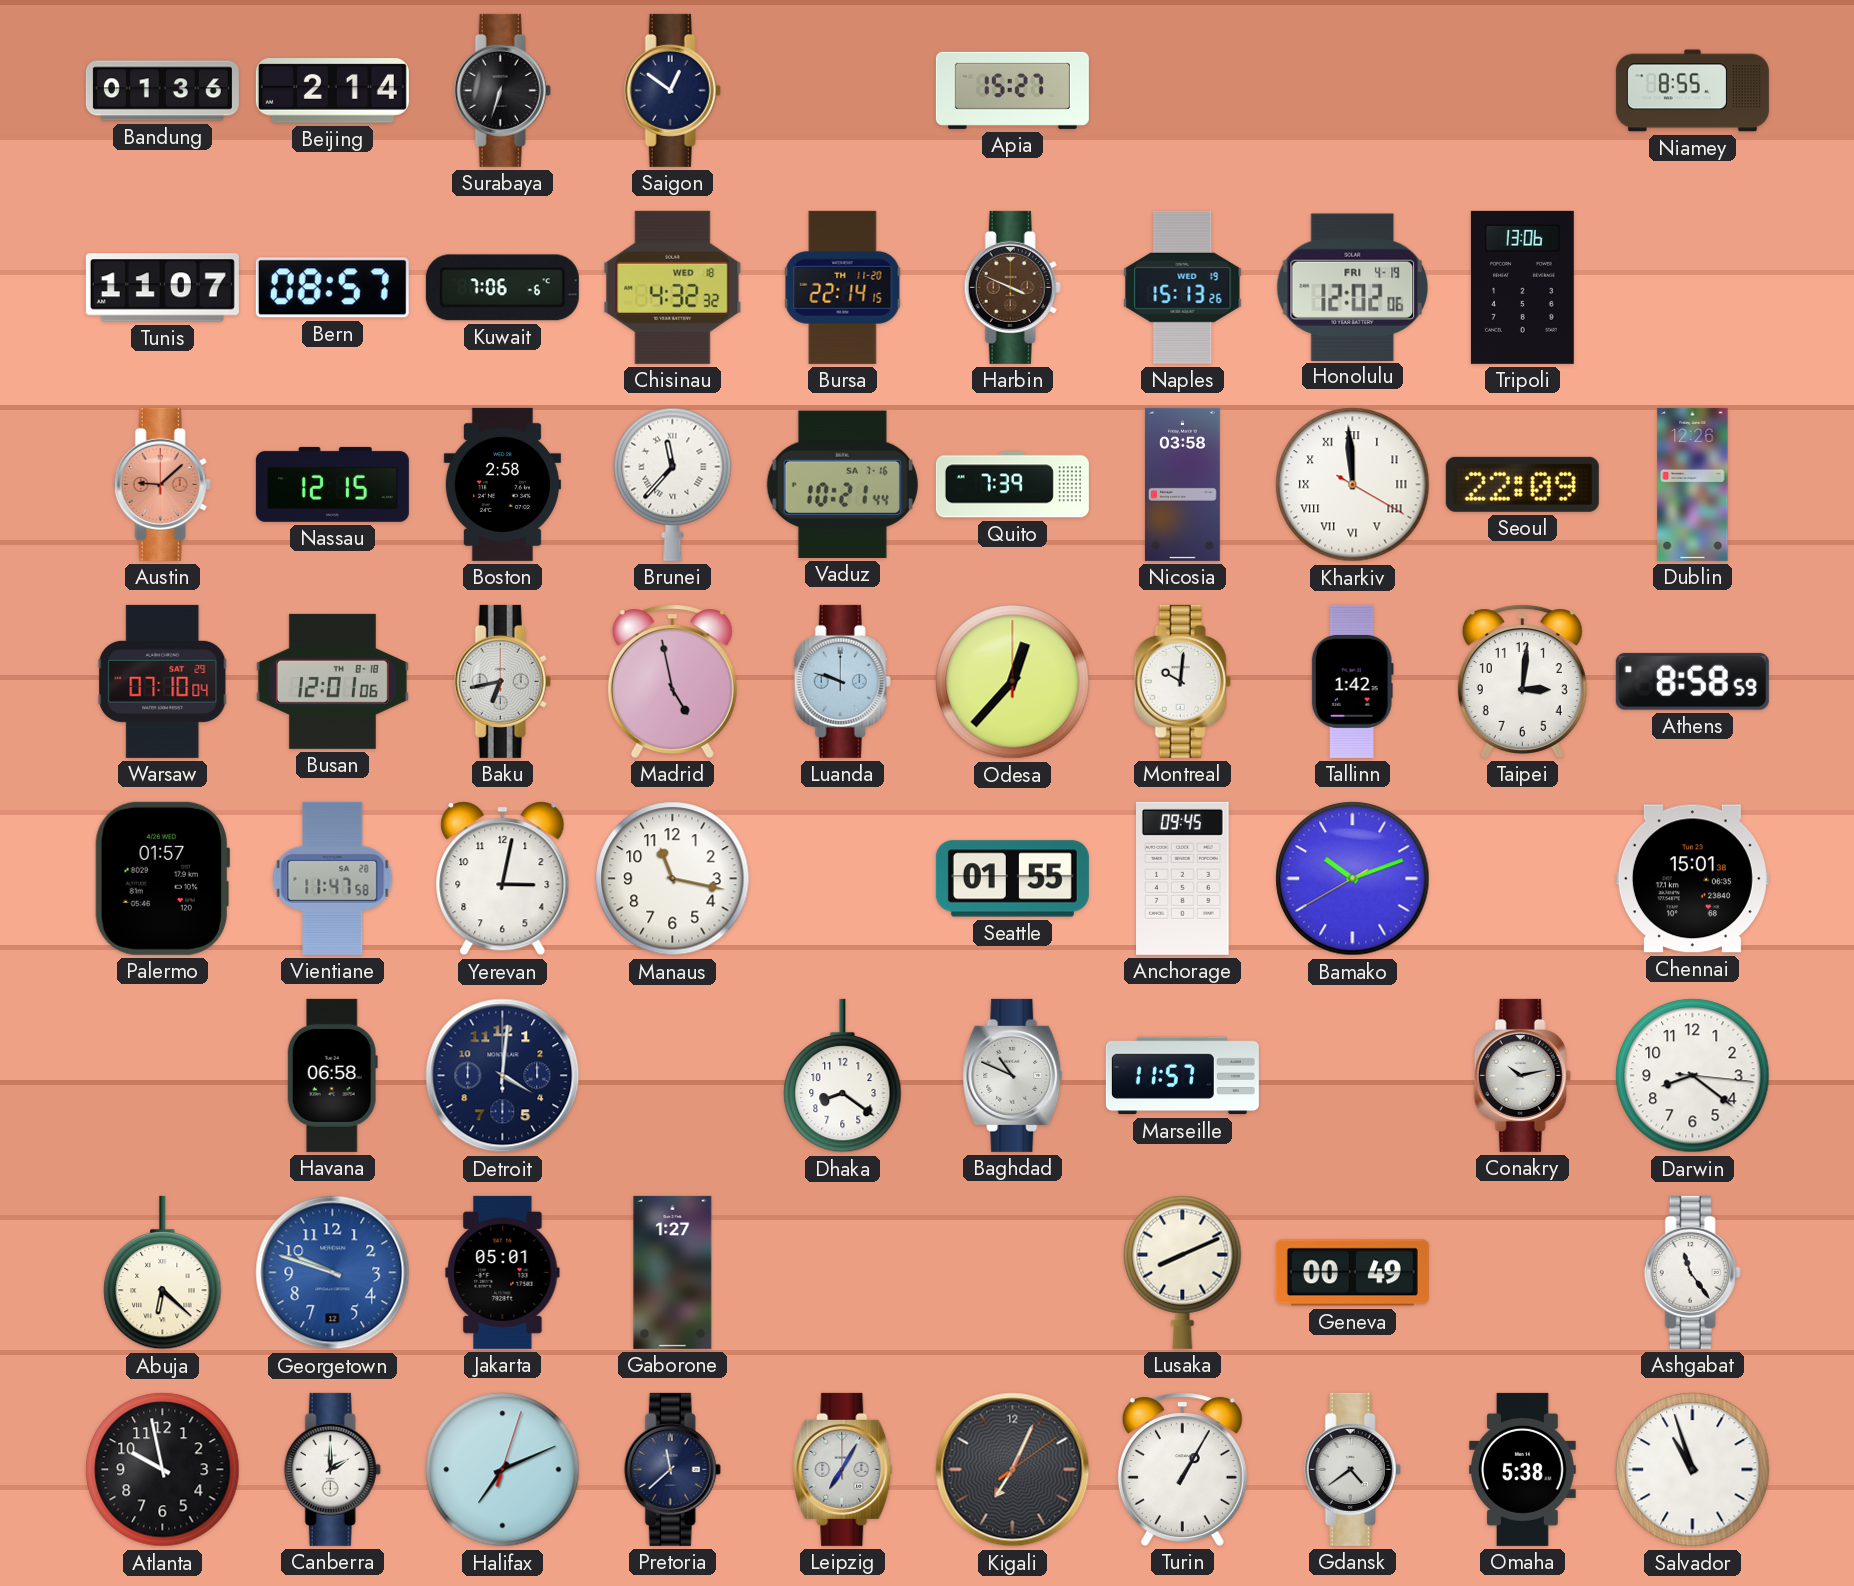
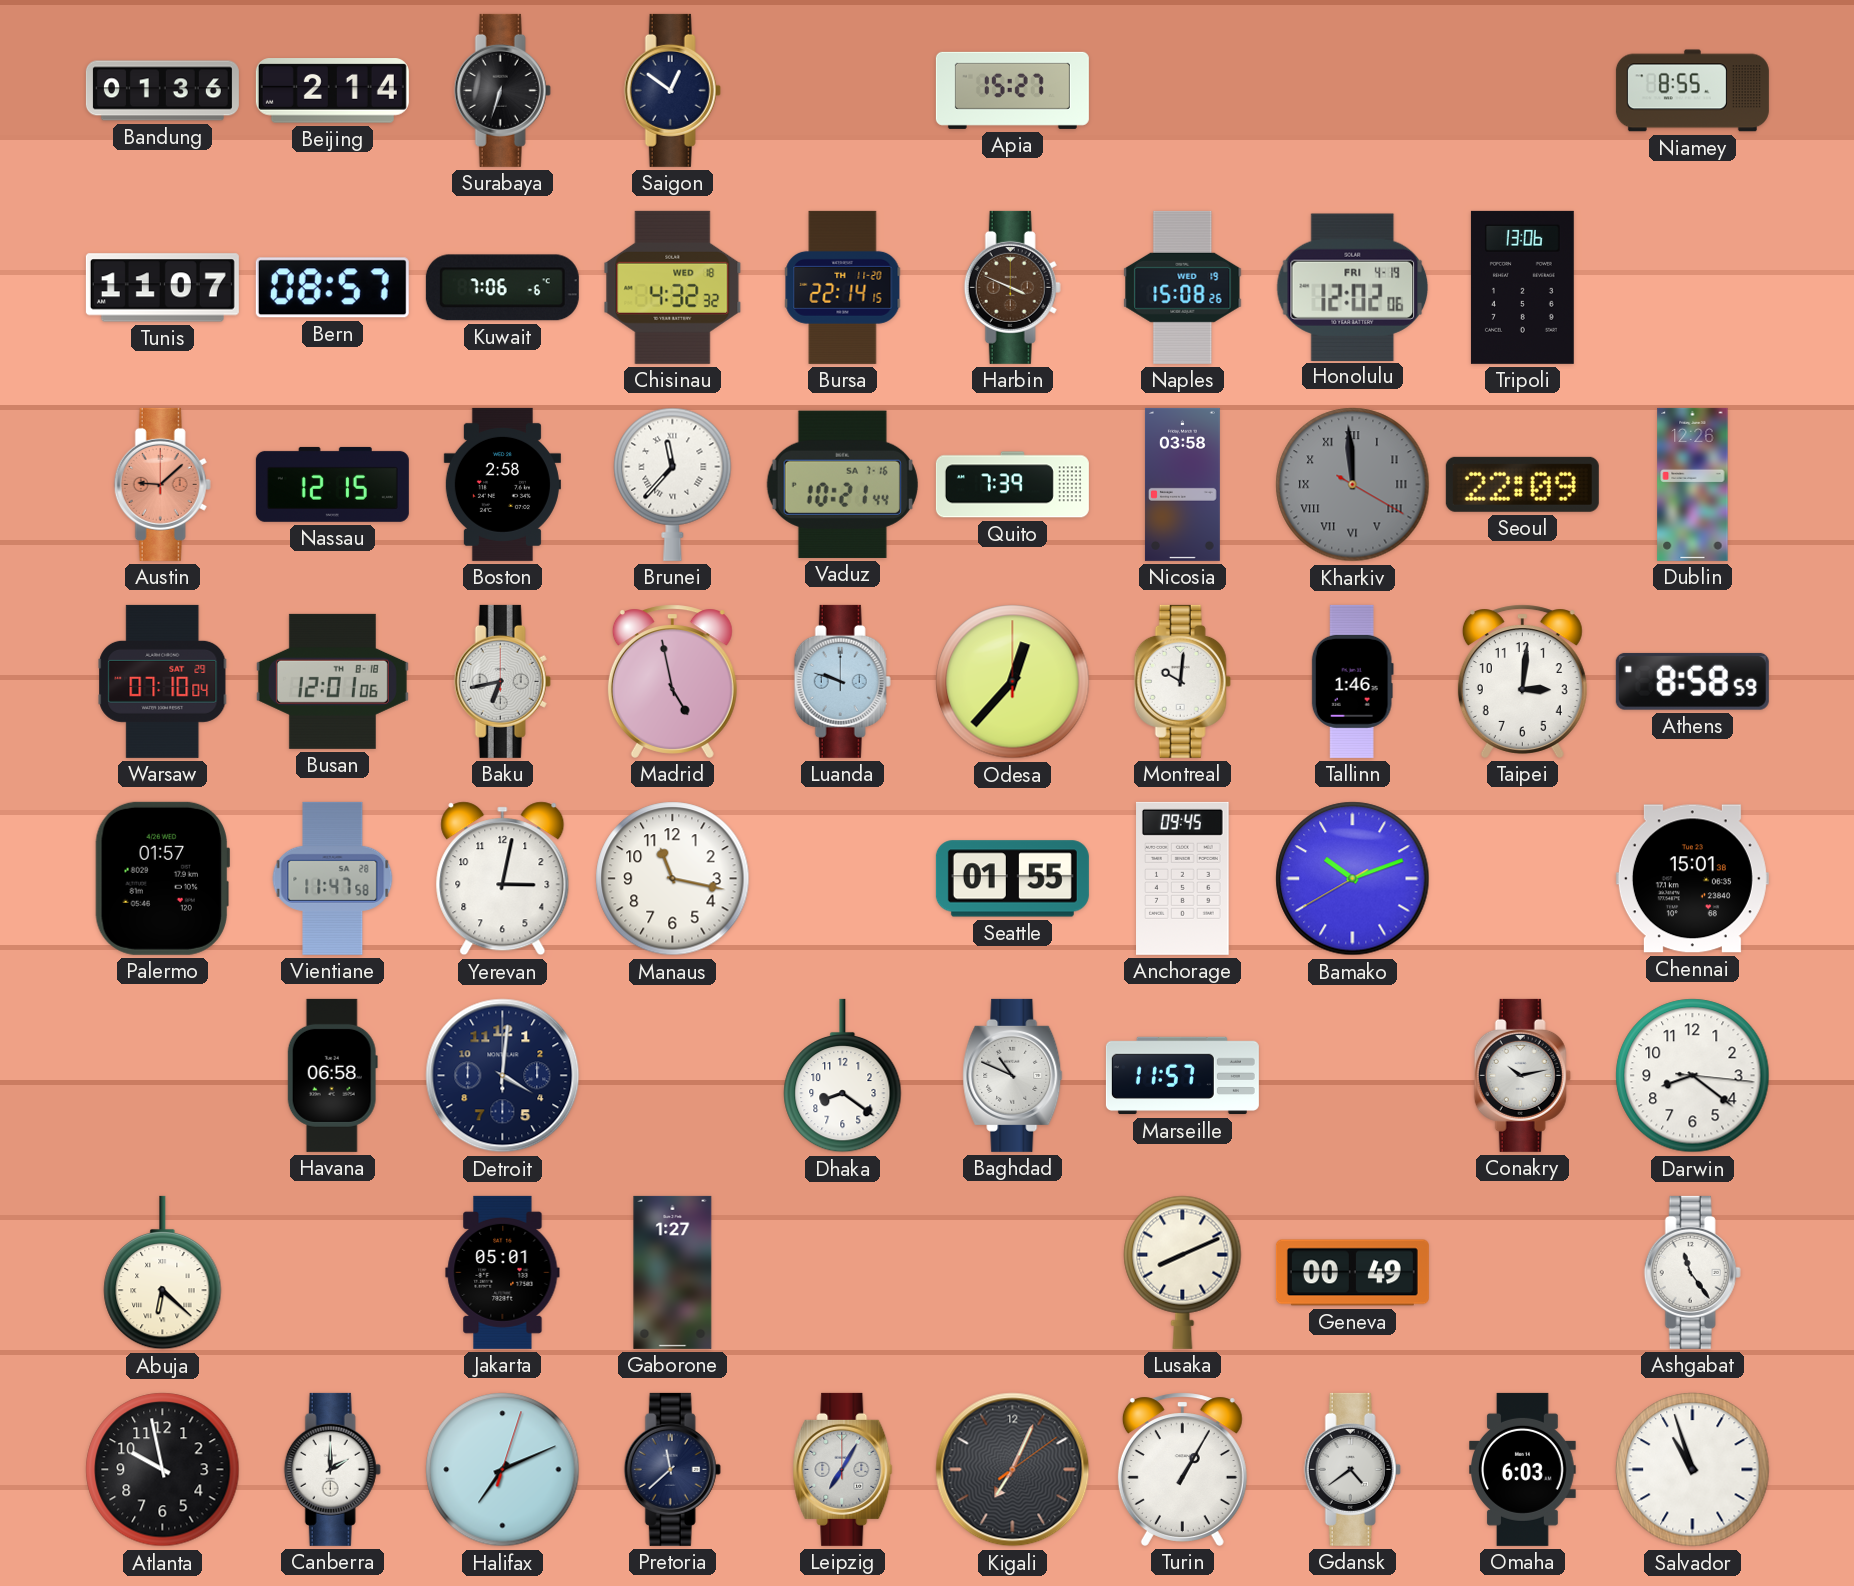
Naples: 15:13 -> 15:08 (1183, 287)
Kharkiv dial: white -> grey (1353, 485)
Tallinn: 1:42 -> 1:46 (1352, 681)
Georgetown: 9:48 -> none (333, 1273)
Omaha: 5:38 -> 6:03 (1523, 1469)
